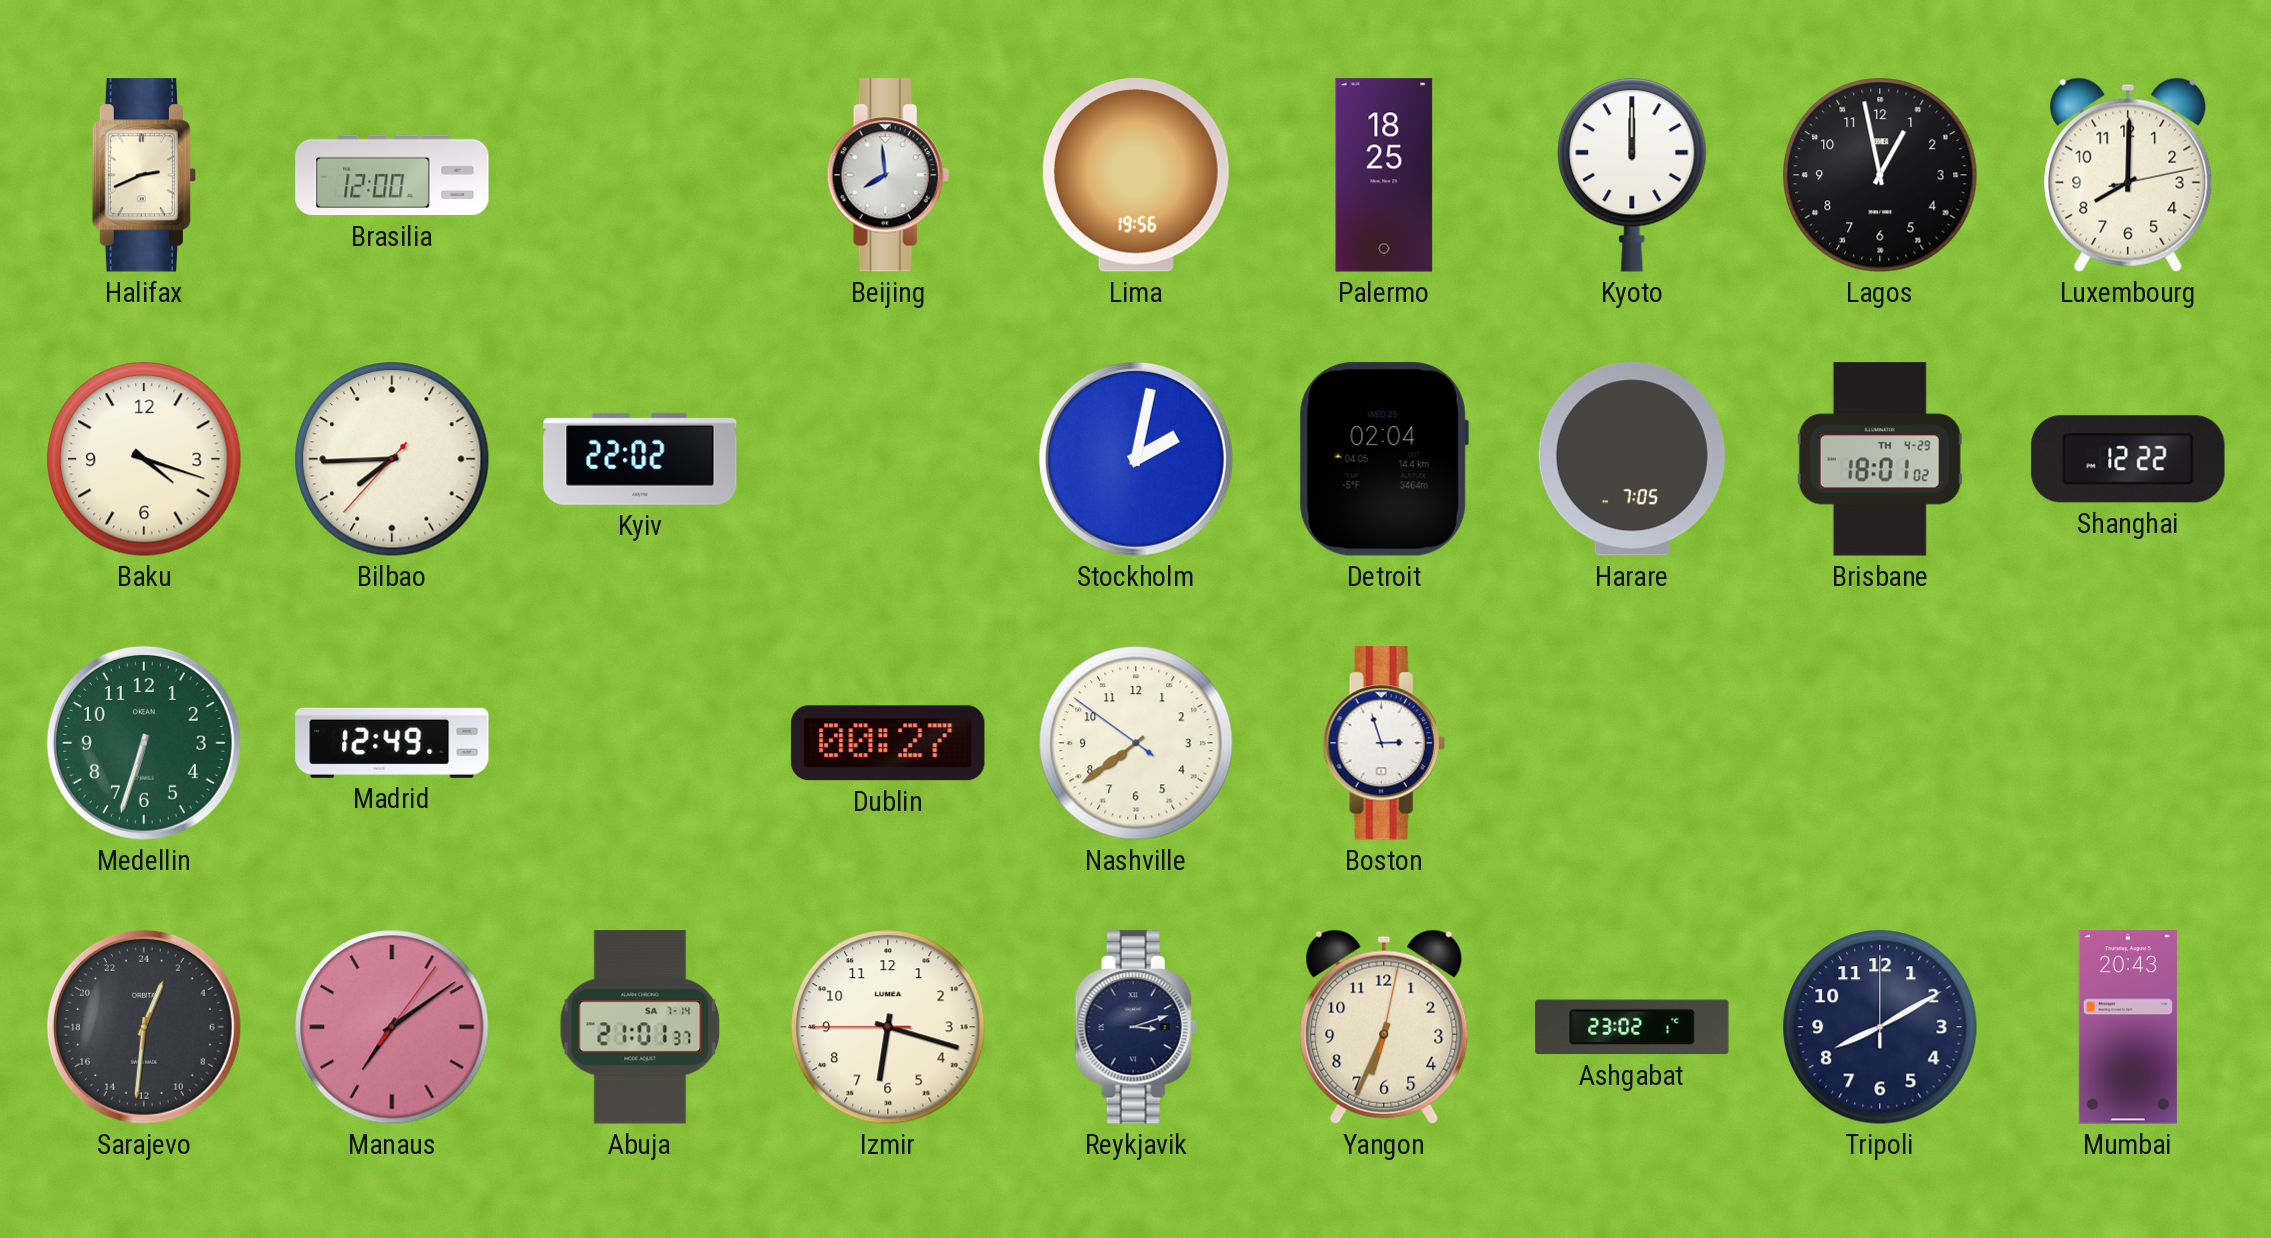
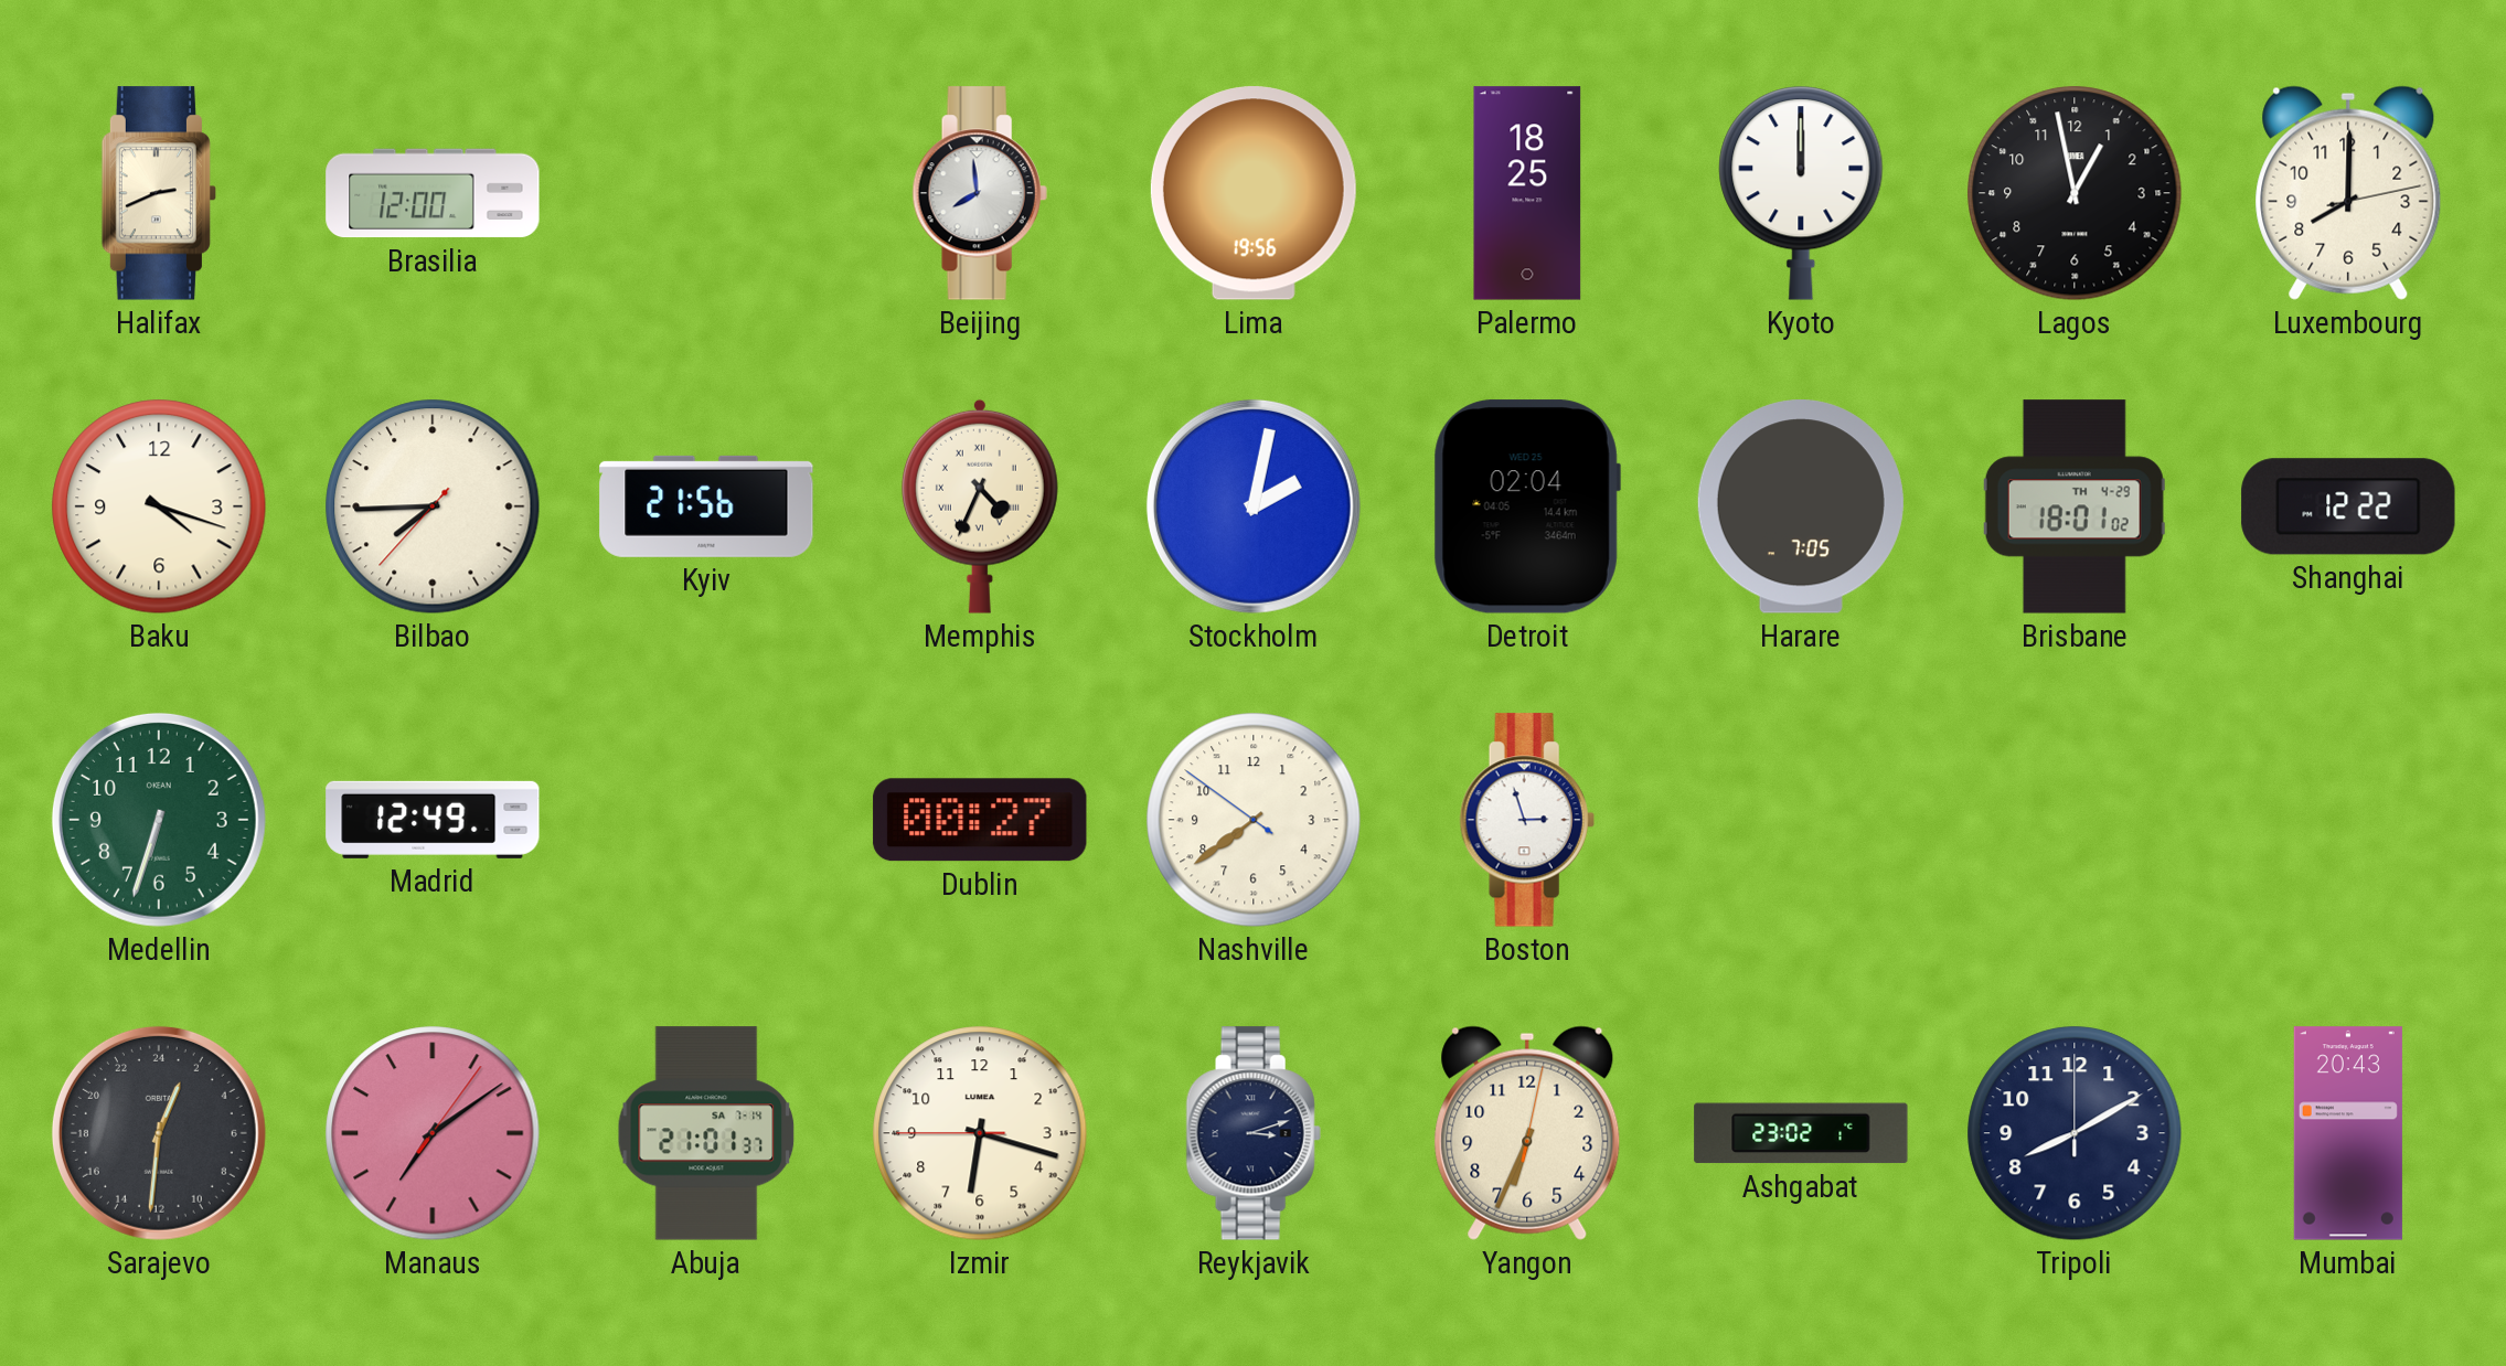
Kyiv: 22:02 -> 21:56 (706, 506)
Memphis: none -> 4:34 (980, 506)
